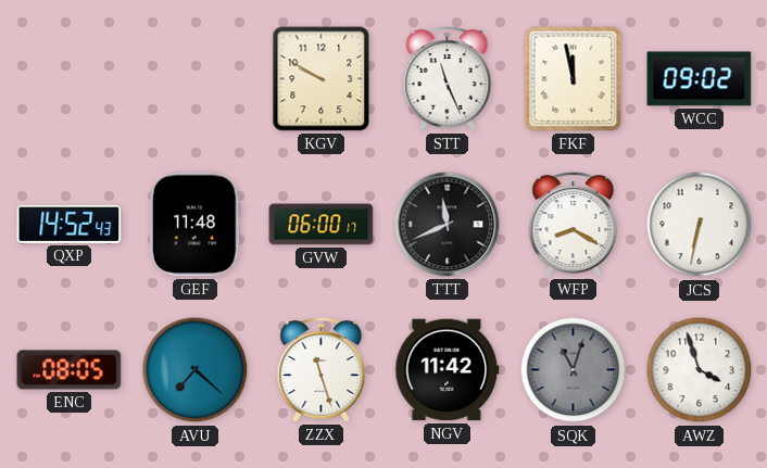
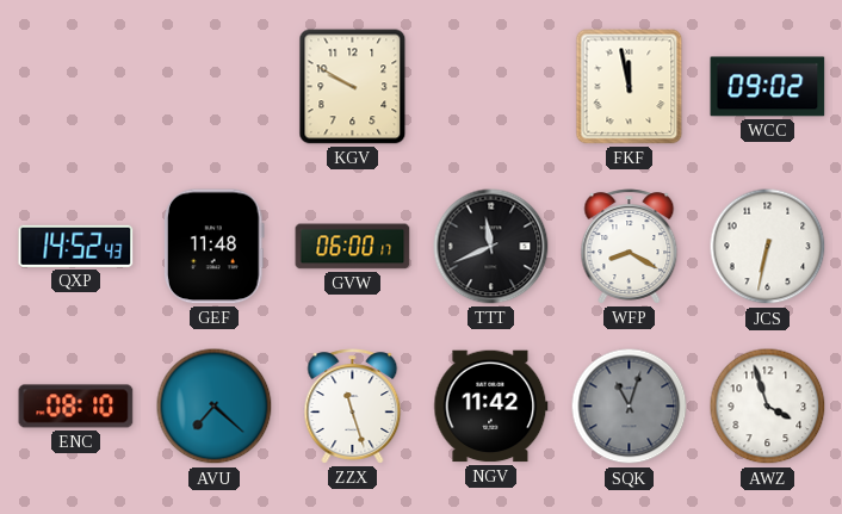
STT: 11:26 -> none (448, 79)
ENC: 08:05 -> 08:10 (76, 407)
